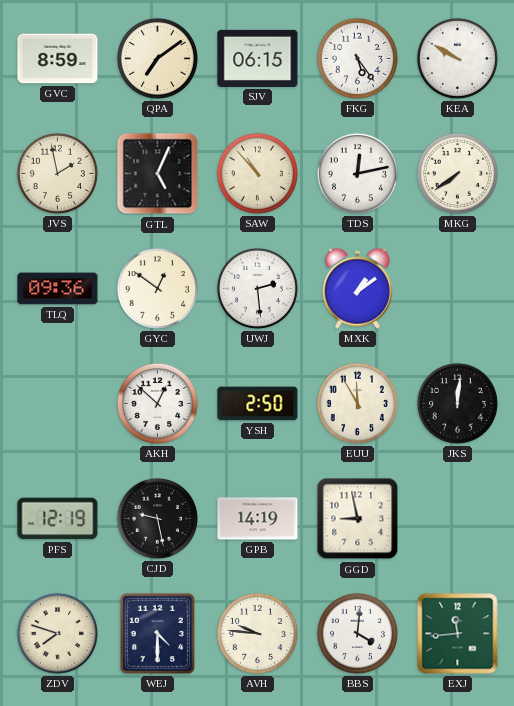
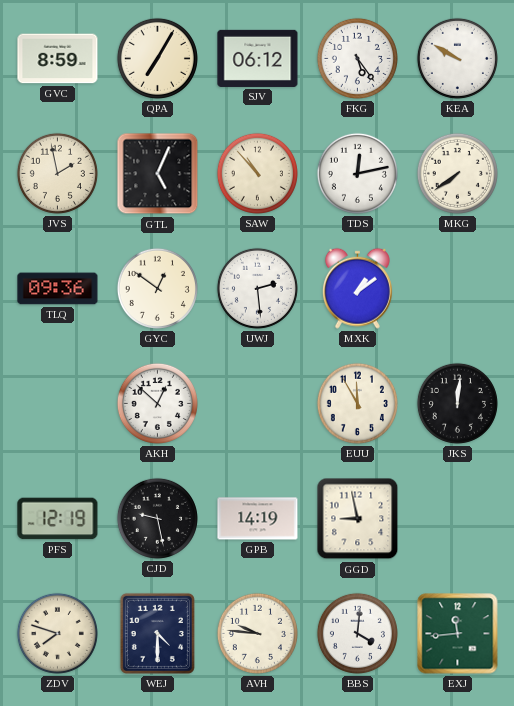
QPA: 7:09 -> 7:05 (157, 58)
SJV: 06:15 -> 06:12 (258, 58)
YSH: 2:50 -> none (258, 404)
